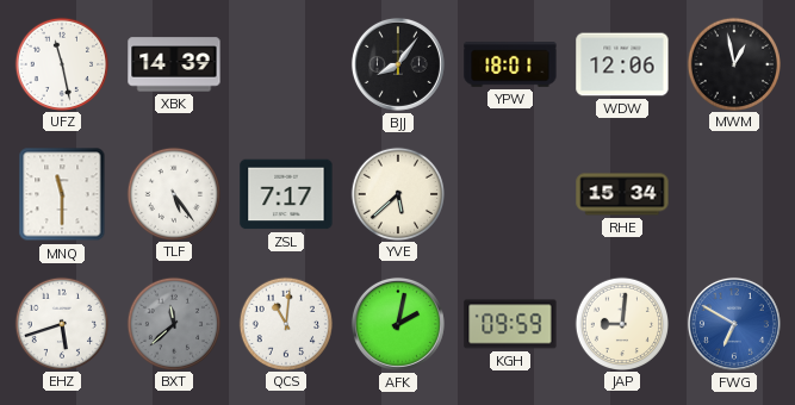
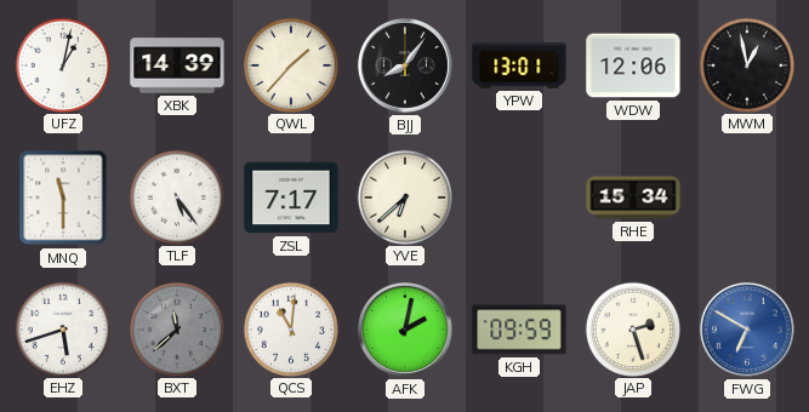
UFZ: 11:28 -> 1:02 (62, 64)
QWL: none -> 1:37 (290, 64)
YPW: 18:01 -> 13:01 (519, 67)
YVE: 5:38 -> 6:38 (404, 196)
JAP: 9:01 -> 2:27 (632, 328)
